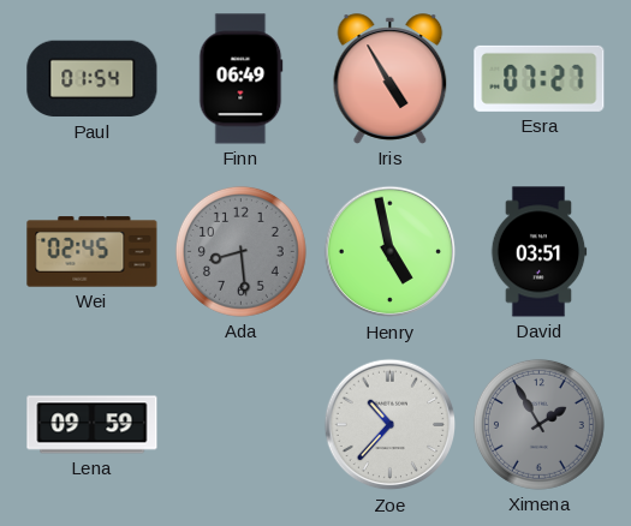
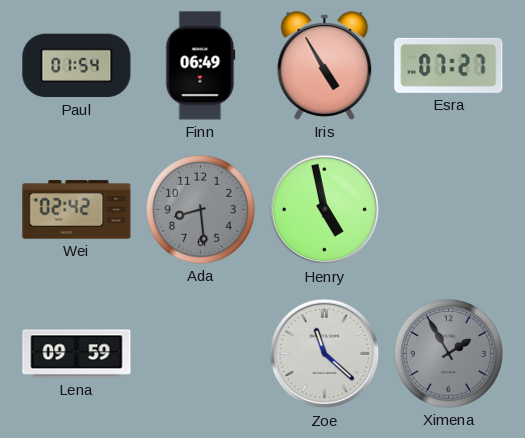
Wei: 02:45 -> 02:42 (77, 210)
David: 03:51 -> none (538, 252)
Zoe: 10:37 -> 11:22 (325, 354)
